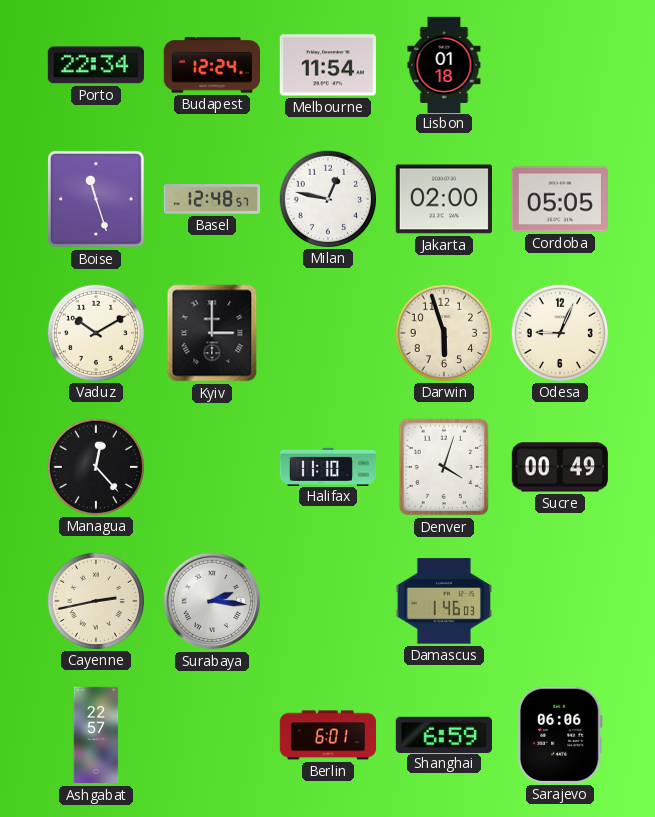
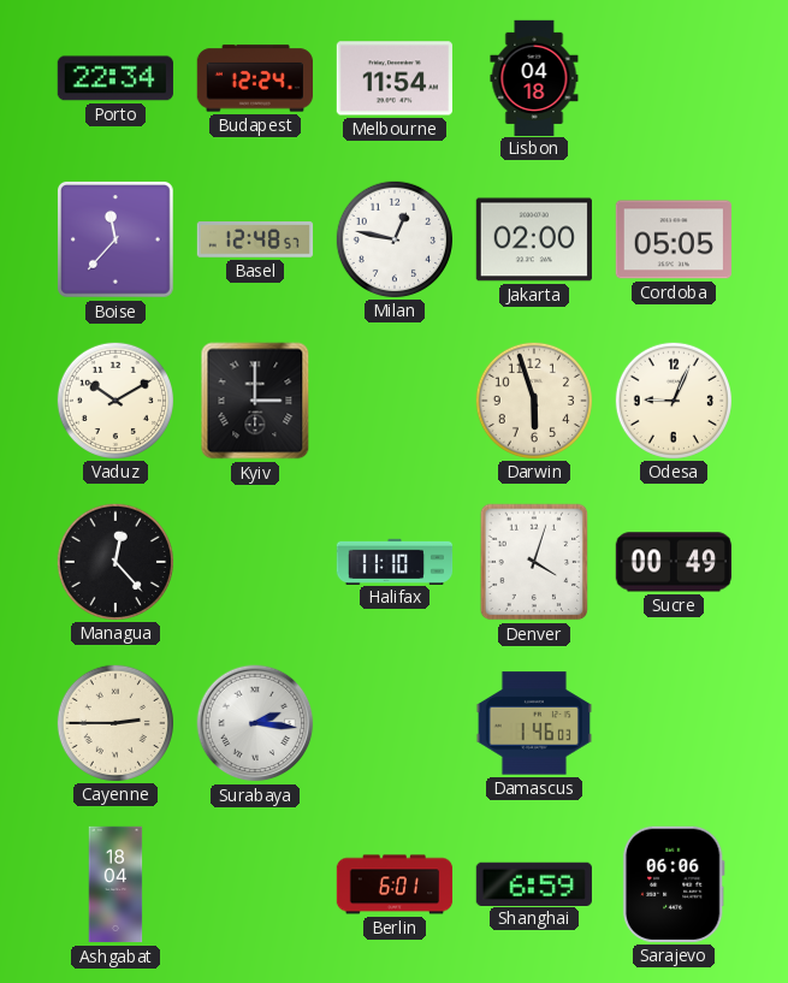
Lisbon: 01:18 -> 04:18 (534, 77)
Boise: 11:27 -> 11:37 (117, 241)
Cayenne: 2:43 -> 2:45 (114, 722)
Ashgabat: 22:57 -> 18:04 (115, 884)
